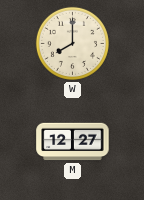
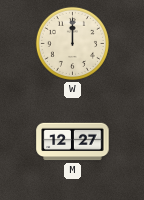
W: 8:00 -> 12:00 (72, 43)
